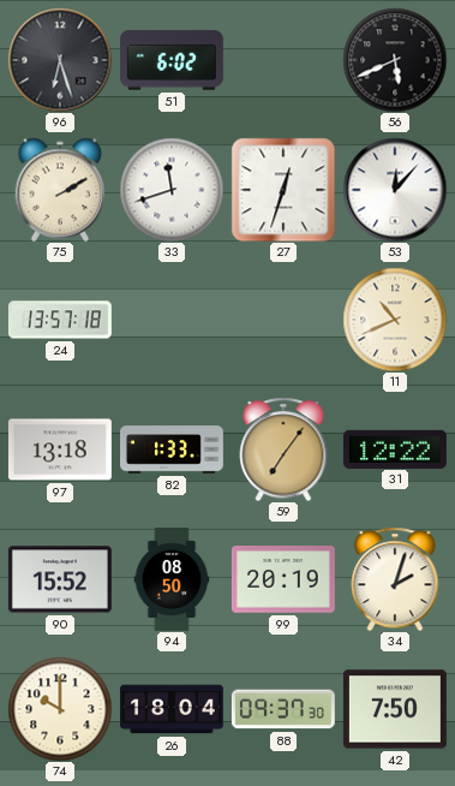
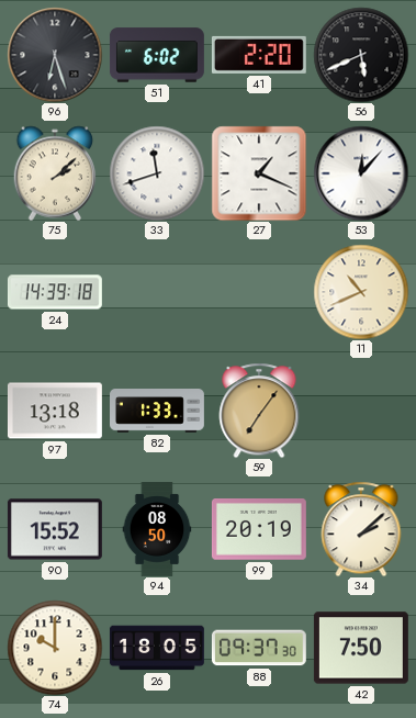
41: none -> 2:20 (259, 55)
75: 2:10 -> 2:08 (55, 173)
27: 12:33 -> 1:19 (259, 173)
24: 13:57 -> 14:39 (55, 292)
31: 12:22 -> none (395, 448)
34: 2:03 -> 2:08 (361, 529)
26: 18:04 -> 18:05 (157, 648)
